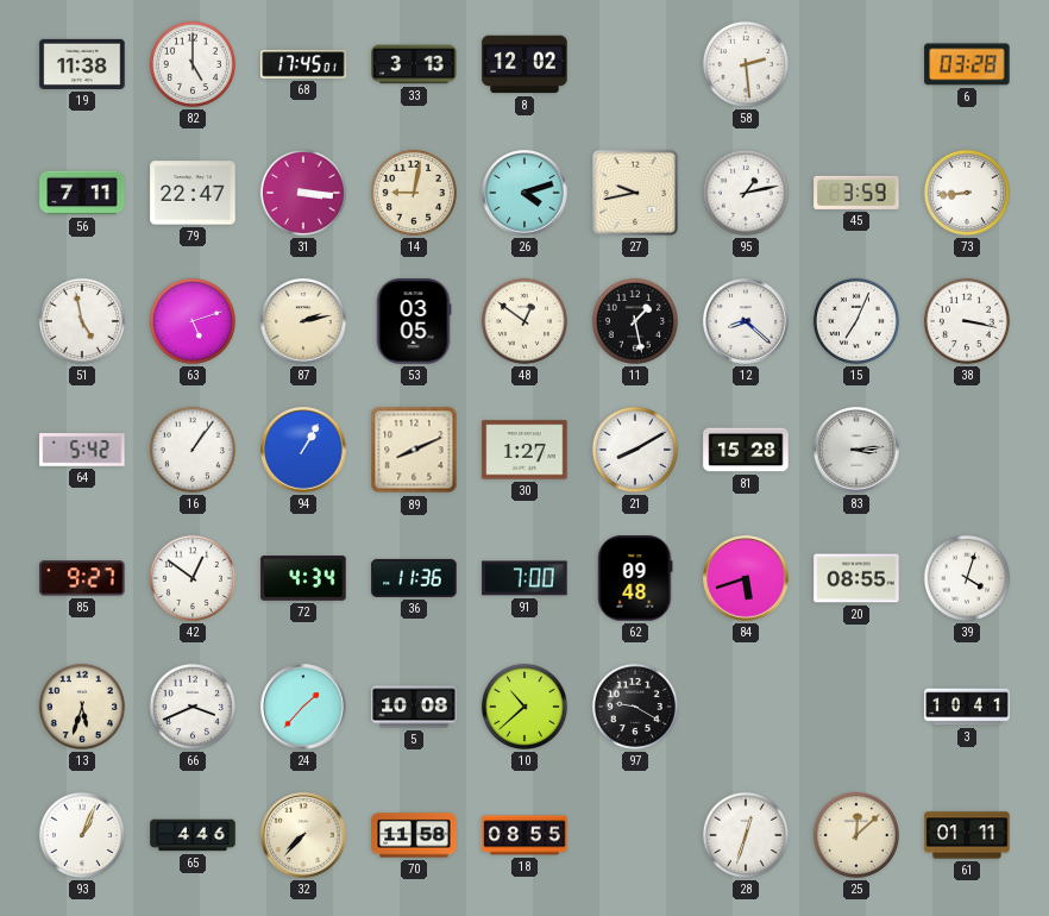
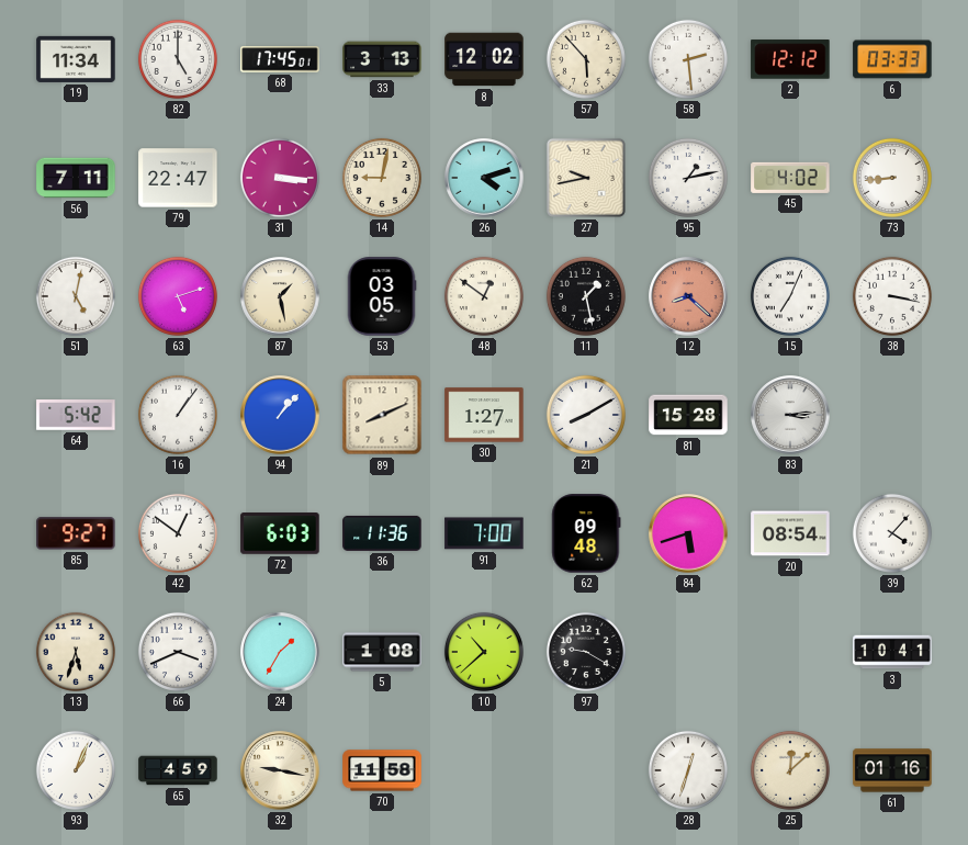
19: 11:38 -> 11:34 (76, 59)
57: none -> 5:53 (586, 59)
2: none -> 12:12 (790, 59)
6: 03:28 -> 03:33 (892, 59)
45: 3:59 -> 4:02 (790, 178)
51: 4:58 -> 5:02 (76, 296)
87: 2:13 -> 1:28 (280, 296)
12 dial: white -> salmon (688, 296)
94: 1:05 -> 1:07 (280, 415)
72: 4:34 -> 6:03 (280, 533)
20: 08:55 -> 08:54 (790, 533)
39: 4:03 -> 4:07 (892, 533)
24: 1:37 -> 1:35 (280, 652)
5: 10:08 -> 1:08 (382, 652)
65: 4:46 -> 4:59 (178, 770)
32: 7:37 -> 9:17 (280, 770)
18: 08:55 -> none (524, 835)
61: 01:11 -> 01:16 (892, 770)
